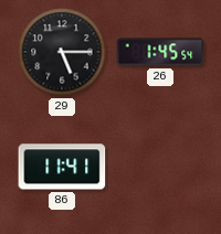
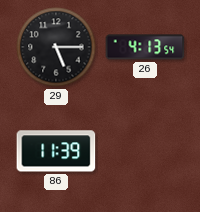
26: 1:45 -> 4:13 (145, 47)
86: 11:41 -> 11:39 (56, 151)
